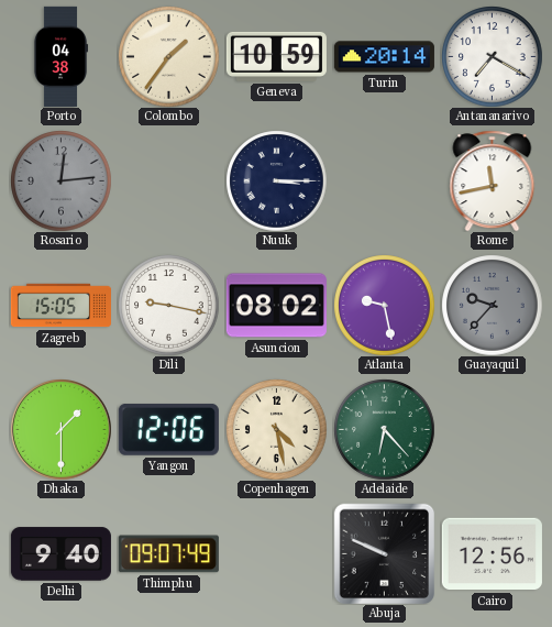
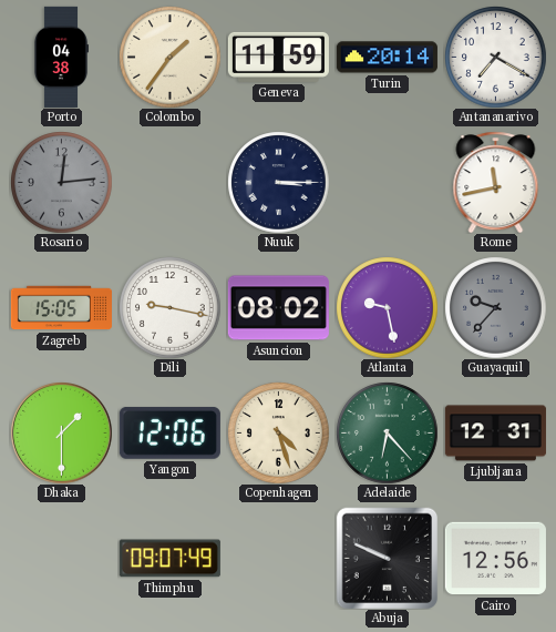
Geneva: 10:59 -> 11:59 (278, 57)
Copenhagen: 4:28 -> 4:27 (278, 432)
Ljubljana: none -> 12:31 (495, 434)
Delhi: 9:40 -> none (60, 554)
